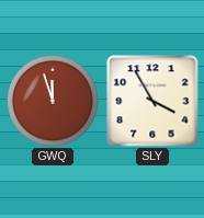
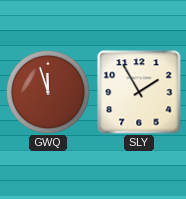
SLY: 3:55 -> 1:55 (139, 92)
